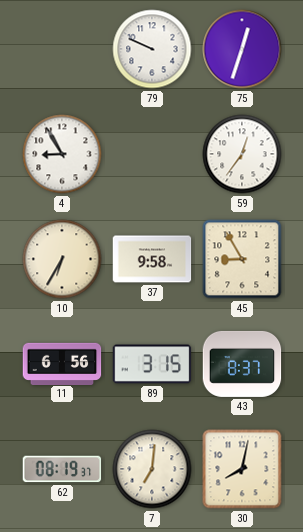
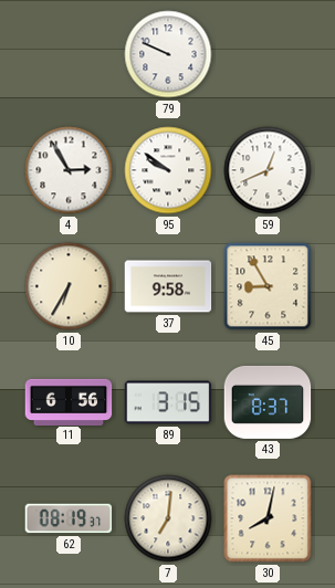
75: 12:33 -> none (242, 49)
4: 8:55 -> 2:55 (69, 170)
95: none -> 9:51 (168, 170)
59: 12:36 -> 12:41 (268, 170)
